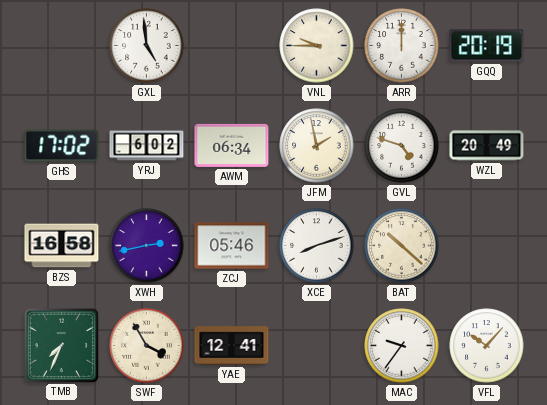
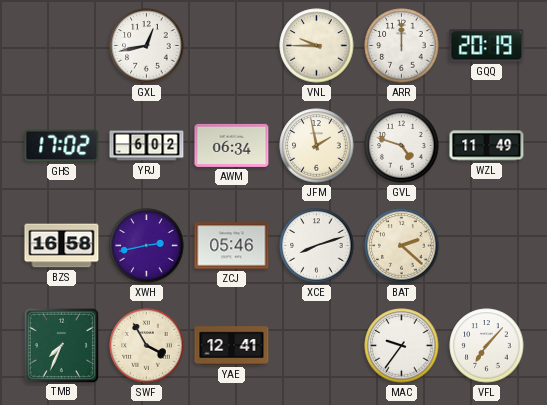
GXL: 4:59 -> 12:43 (147, 46)
WZL: 20:49 -> 11:49 (487, 146)
BAT: 10:22 -> 2:22 (402, 246)
VFL: 10:07 -> 7:07 (487, 346)
